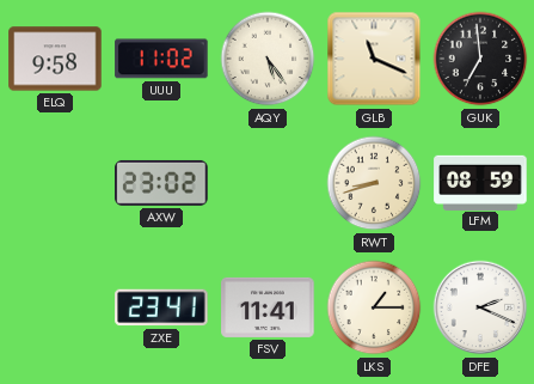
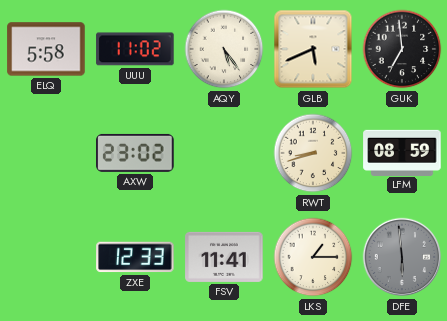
ELQ: 9:58 -> 5:58 (46, 49)
GLB: 11:19 -> 5:41 (313, 49)
ZXE: 23:41 -> 12:33 (135, 257)
DFE: 2:19 -> 5:59 (402, 257)
DFE dial: white -> grey (402, 257)
